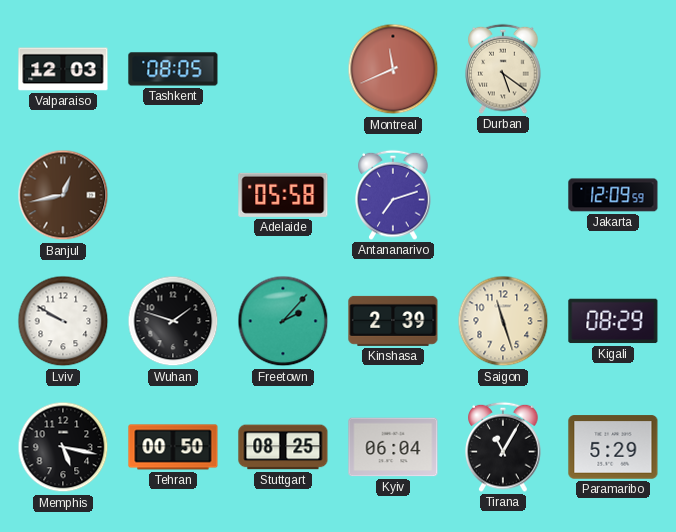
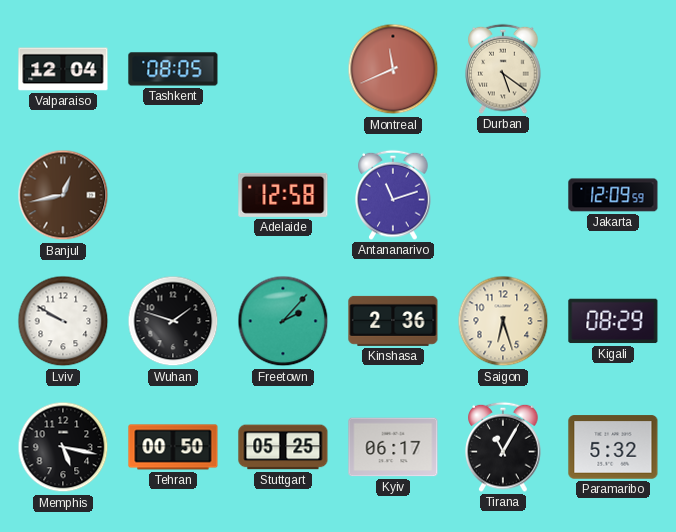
Valparaiso: 12:03 -> 12:04 (63, 69)
Adelaide: 05:58 -> 12:58 (283, 195)
Antananarivo: 7:12 -> 11:12 (393, 195)
Kinshasa: 2:39 -> 2:36 (393, 321)
Saigon: 11:27 -> 6:27 (503, 321)
Stuttgart: 08:25 -> 05:25 (283, 447)
Kyiv: 06:04 -> 06:17 (393, 447)
Paramaribo: 5:29 -> 5:32 (613, 447)
